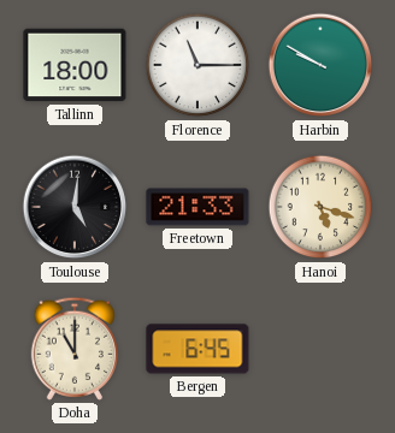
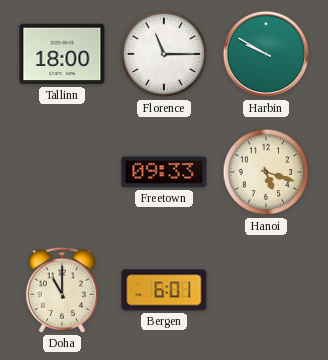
Toulouse: 5:01 -> none (75, 207)
Freetown: 21:33 -> 09:33 (164, 172)
Bergen: 6:45 -> 6:01 (164, 290)
